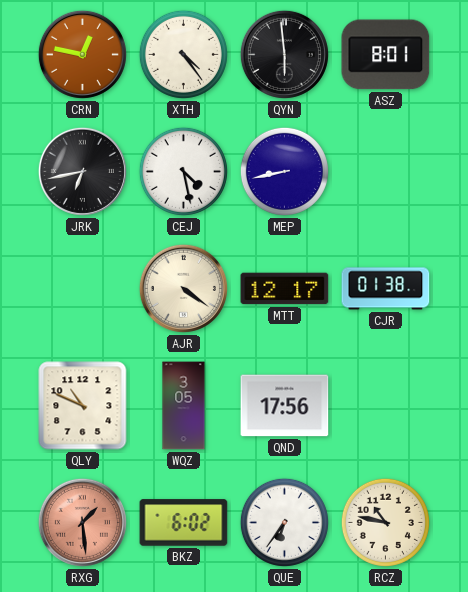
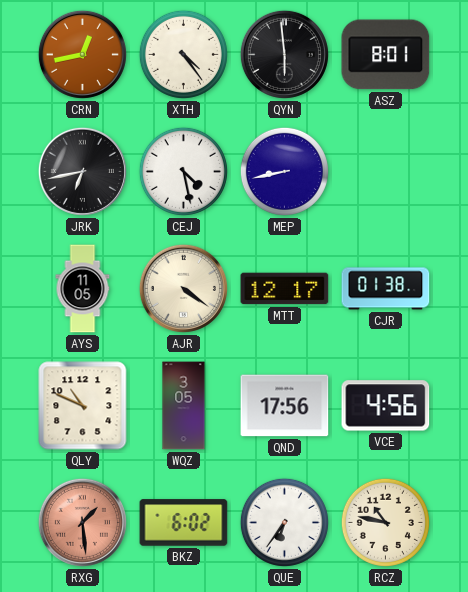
CRN: 12:47 -> 12:43 (82, 54)
AYS: none -> 11:05 (83, 289)
VCE: none -> 4:56 (386, 406)
